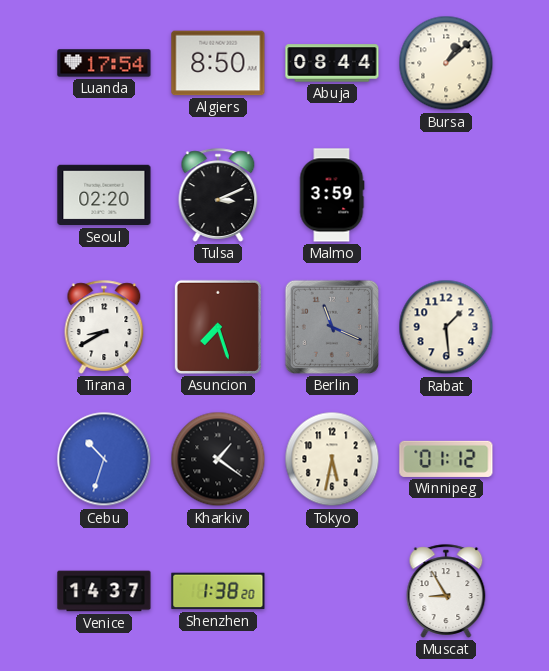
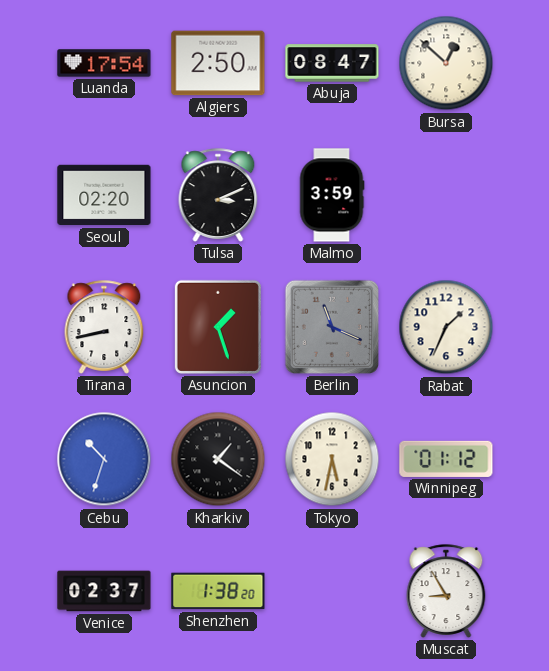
Algiers: 8:50 -> 2:50 (218, 63)
Abuja: 08:44 -> 08:47 (332, 63)
Bursa: 1:08 -> 12:52 (446, 63)
Tirana: 8:40 -> 8:43 (104, 327)
Asuncion: 7:27 -> 1:27 (218, 327)
Rabat: 1:29 -> 1:34 (446, 327)
Venice: 14:37 -> 02:37 (104, 591)
